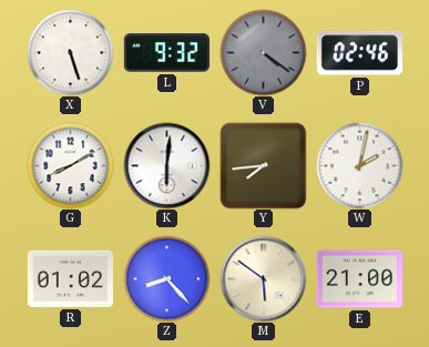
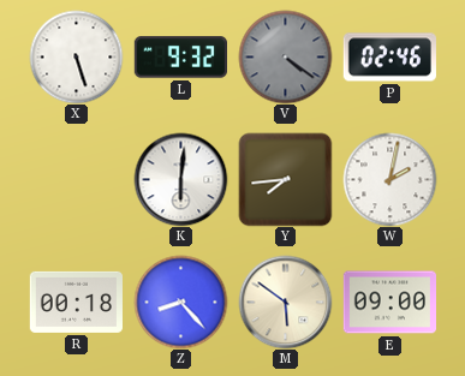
G: 8:10 -> none (70, 165)
R: 01:02 -> 00:18 (76, 302)
E: 21:00 -> 09:00 (389, 303)
